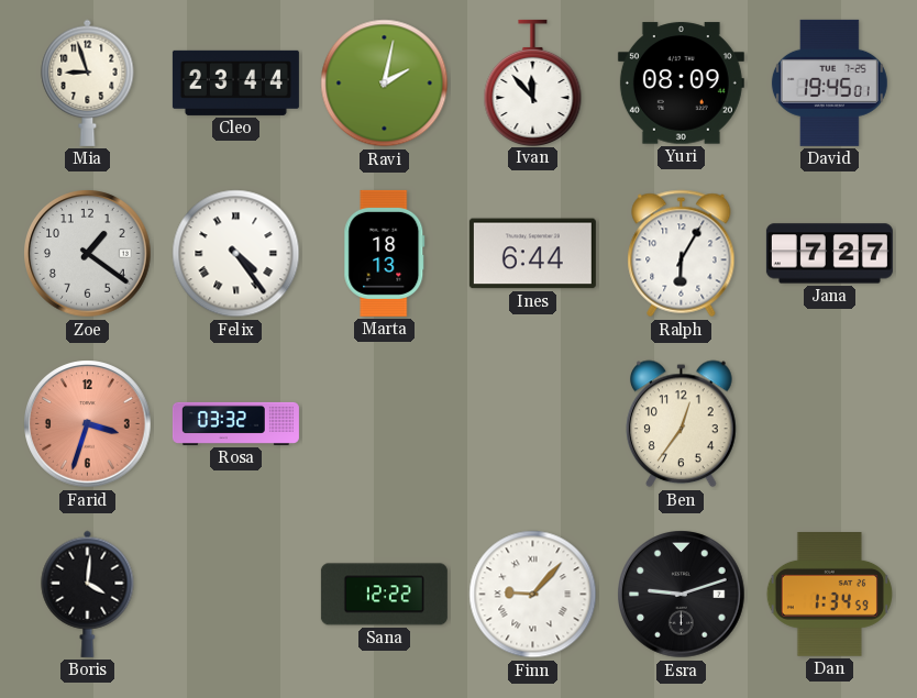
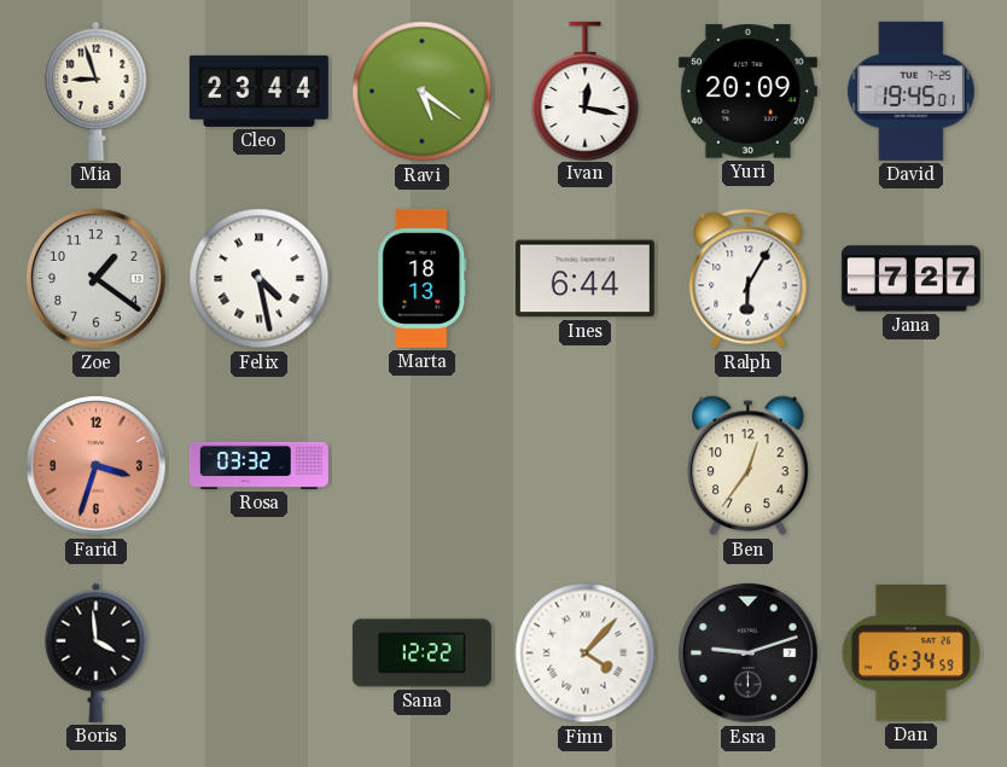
Ravi: 2:02 -> 5:21 (423, 92)
Ivan: 11:53 -> 12:17 (586, 91)
Yuri: 08:09 -> 20:09 (747, 92)
Felix: 4:24 -> 4:28 (260, 279)
Boris: 4:01 -> 3:59 (97, 652)
Finn: 9:07 -> 4:07 (586, 653)
Dan: 1:34 -> 6:34 (910, 653)
